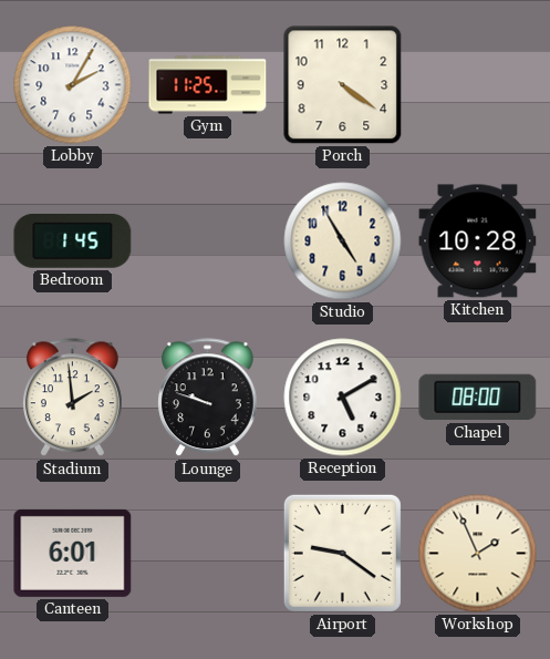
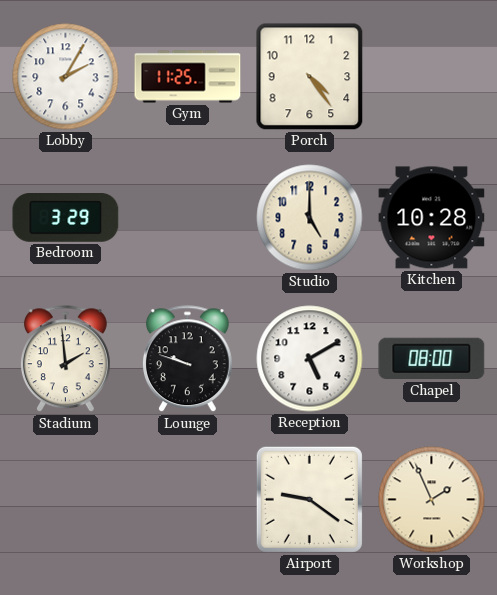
Porch: 4:21 -> 4:24 (310, 77)
Bedroom: 1:45 -> 3:29 (66, 218)
Studio: 4:55 -> 5:00 (310, 218)
Canteen: 6:01 -> none (73, 553)
